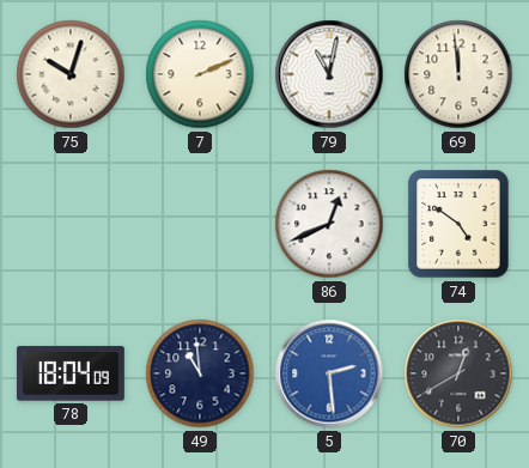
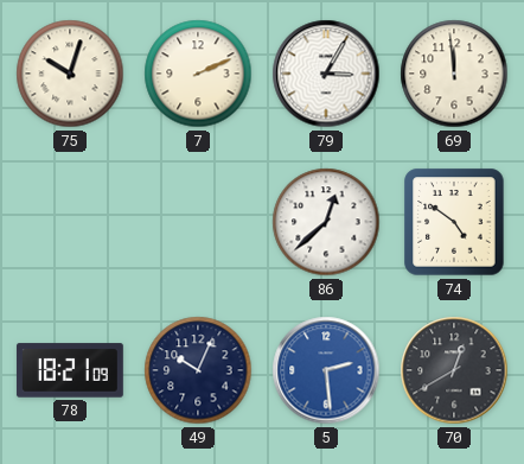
79: 11:02 -> 3:05 (326, 74)
86: 12:41 -> 12:38 (326, 222)
78: 18:04 -> 18:21 (70, 370)
49: 10:59 -> 10:04 (198, 370)
